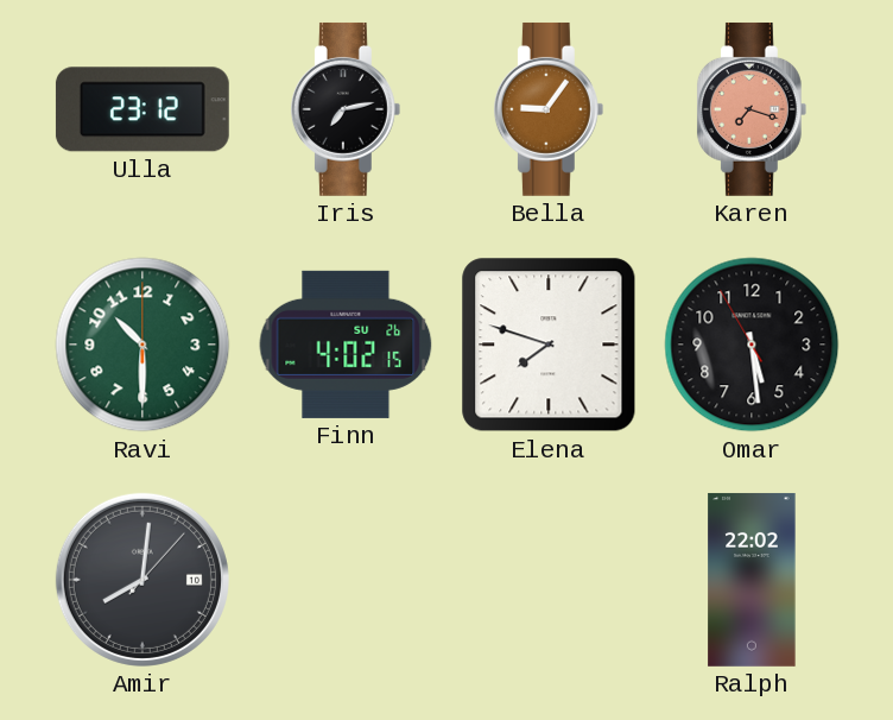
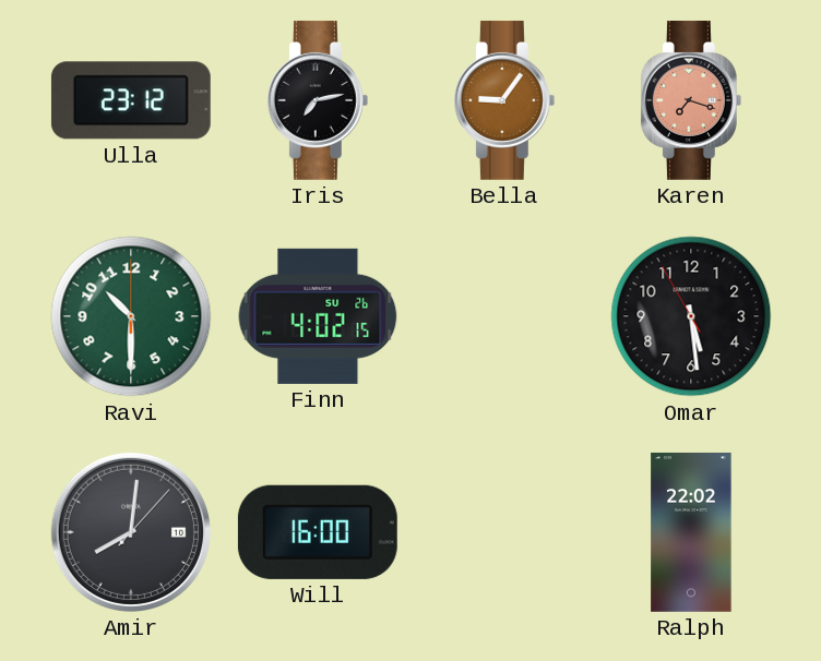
Elena: 7:48 -> none (549, 345)
Will: none -> 16:00 (318, 532)
